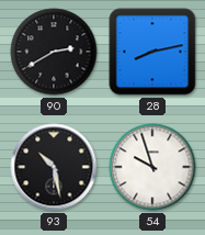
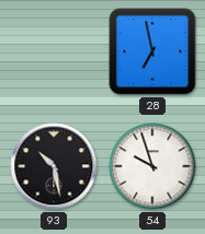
90: 2:40 -> none (54, 52)
28: 8:13 -> 6:58 (152, 51)
